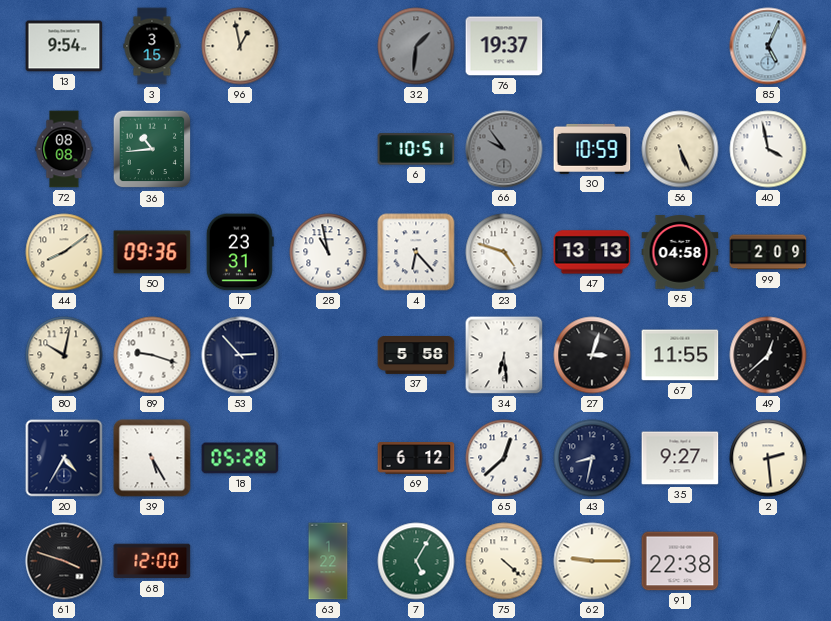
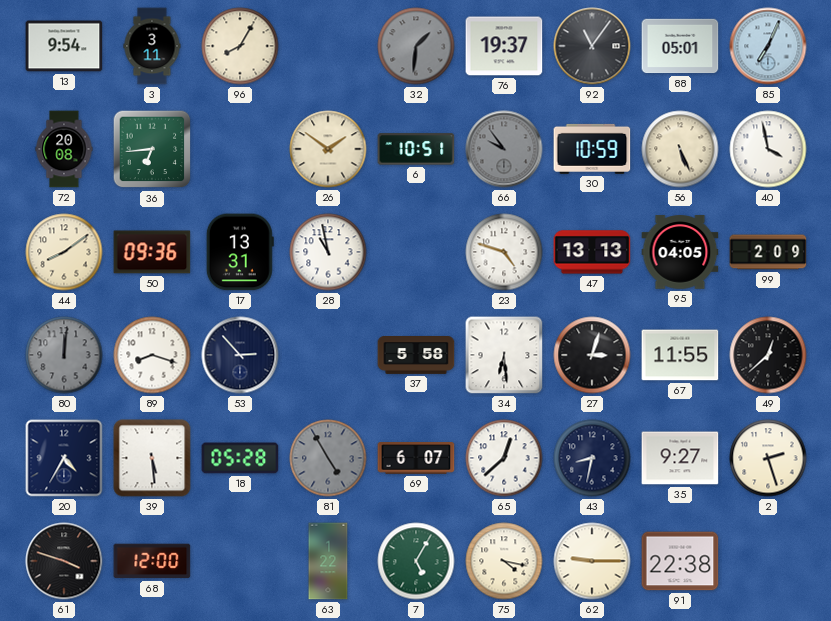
3: 3:15 -> 3:11 (152, 46)
96: 12:58 -> 8:05 (240, 46)
92: none -> 11:06 (592, 46)
88: none -> 05:01 (680, 46)
85: 5:04 -> 7:04 (768, 46)
72: 08:08 -> 20:08 (64, 149)
36: 10:44 -> 6:44 (152, 149)
26: none -> 1:51 (328, 149)
17: 23:31 -> 13:31 (240, 252)
4: 6:23 -> none (416, 252)
95: 04:58 -> 04:05 (680, 252)
80: 10:02 -> 12:01 (64, 355)
80 dial: cream -> grey (64, 355)
89: 9:18 -> 8:18 (152, 355)
39: 5:25 -> 5:29 (152, 458)
81: none -> 4:55 (328, 458)
69: 6:12 -> 6:07 (416, 458)
2: 2:29 -> 2:27 (768, 458)
75: 4:22 -> 4:17 (504, 561)
